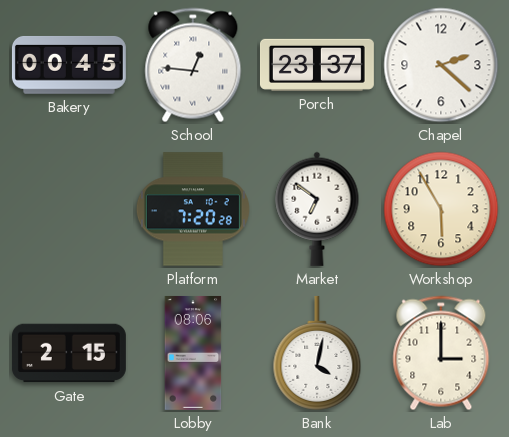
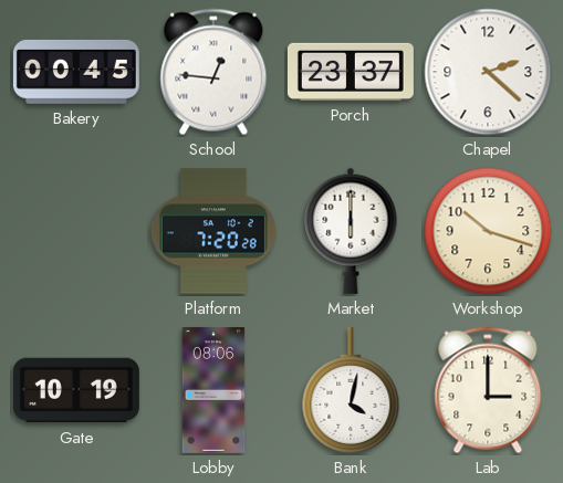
Market: 6:51 -> 6:00 (351, 231)
Workshop: 5:55 -> 10:18 (488, 231)
Gate: 2:15 -> 10:19 (76, 390)
